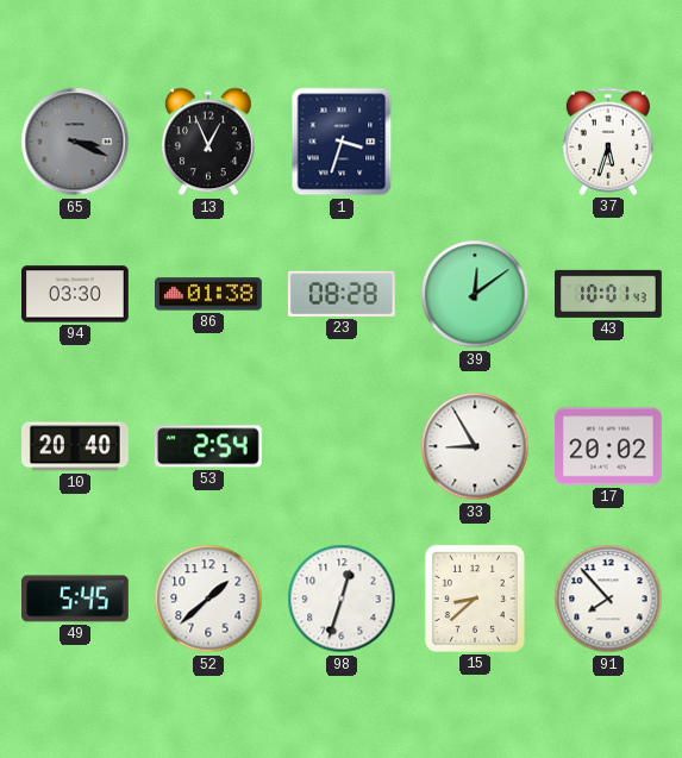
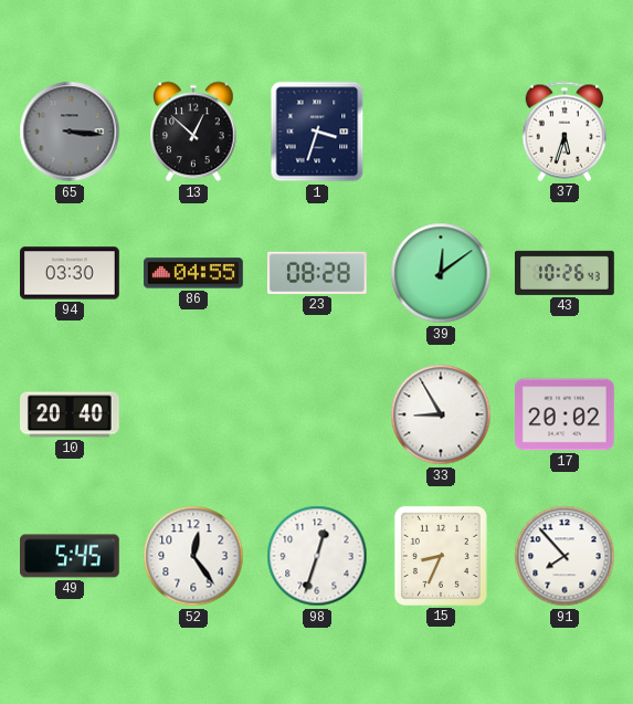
65: 3:19 -> 3:16 (70, 132)
13: 12:56 -> 12:52 (193, 132)
86: 01:38 -> 04:55 (194, 273)
43: 10:01 -> 10:26 (566, 273)
53: 2:54 -> none (208, 446)
52: 1:38 -> 12:24 (193, 556)
15: 8:38 -> 8:34 (441, 556)
